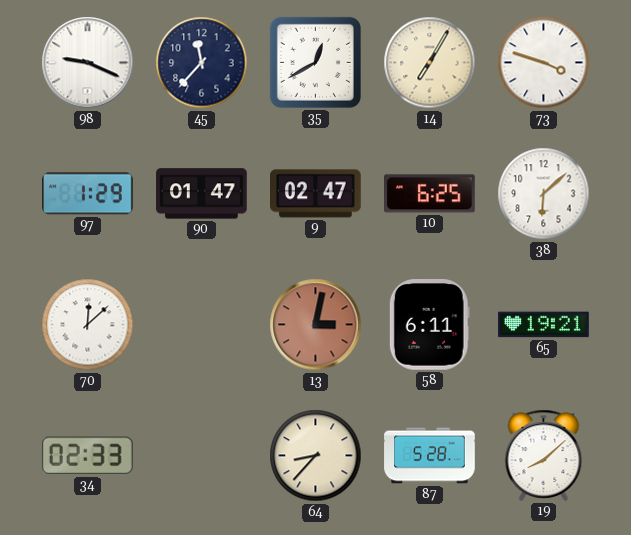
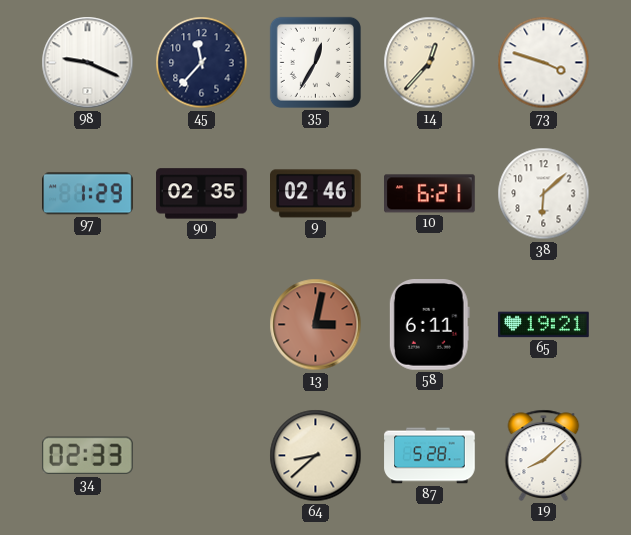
35: 12:40 -> 12:35 (315, 62)
14: 7:05 -> 12:37 (430, 63)
90: 01:47 -> 02:35 (202, 194)
9: 02:47 -> 02:46 (316, 194)
10: 6:25 -> 6:21 (430, 194)
70: 12:08 -> none (88, 325)
64: 8:37 -> 8:38 (316, 456)
